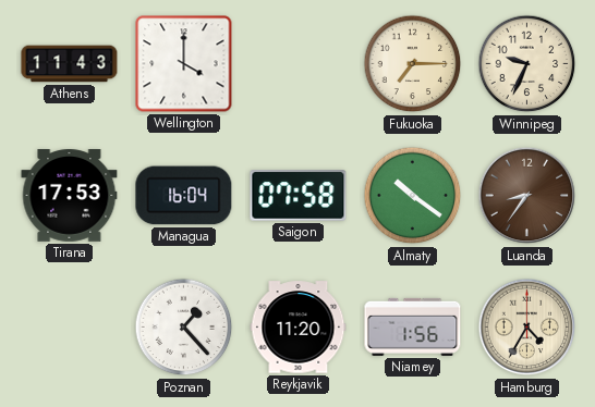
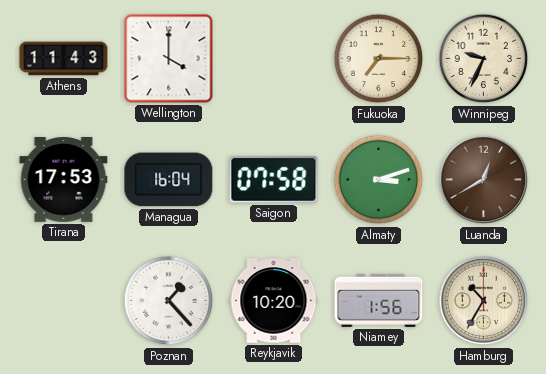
Almaty: 10:21 -> 3:12 (379, 180)
Luanda: 8:36 -> 12:40 (484, 180)
Reykjavik: 11:20 -> 10:20 (274, 301)
Hamburg: 4:35 -> 10:35 (484, 301)
